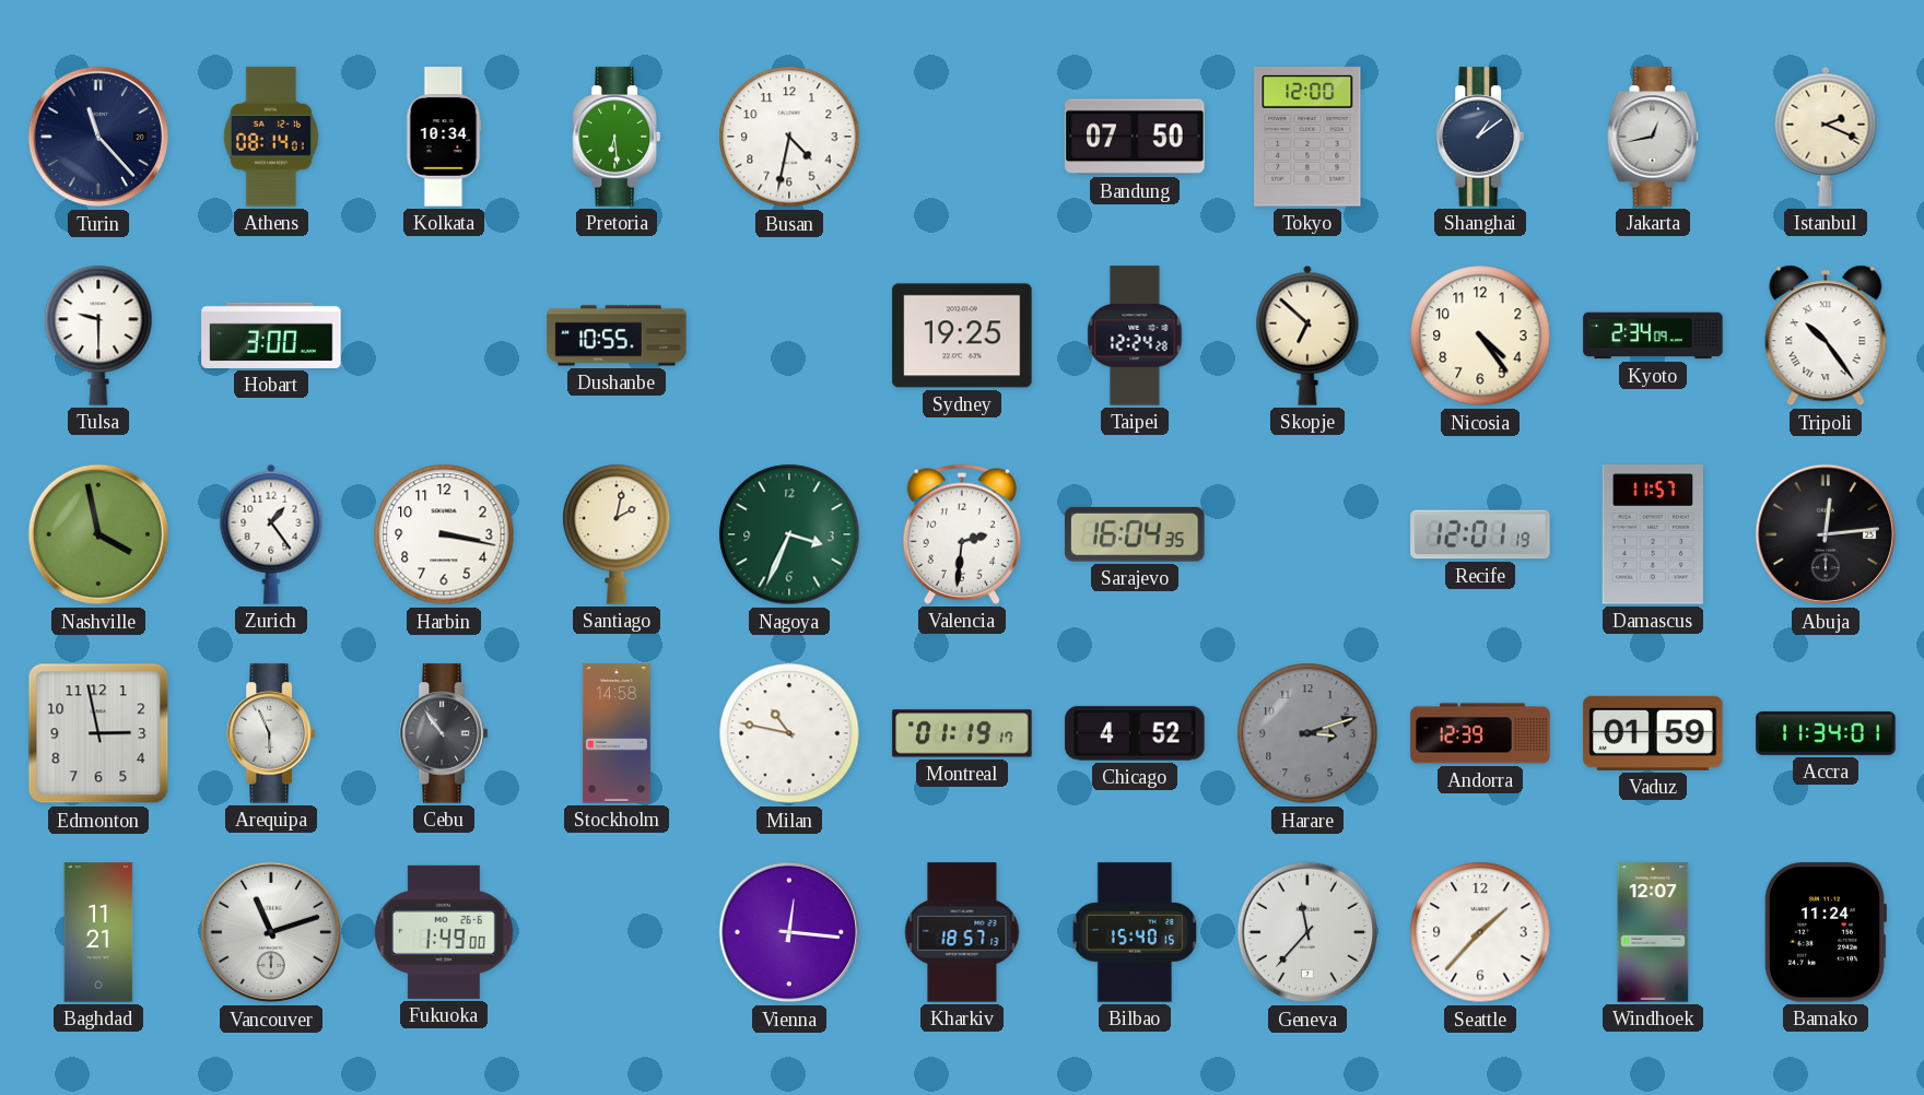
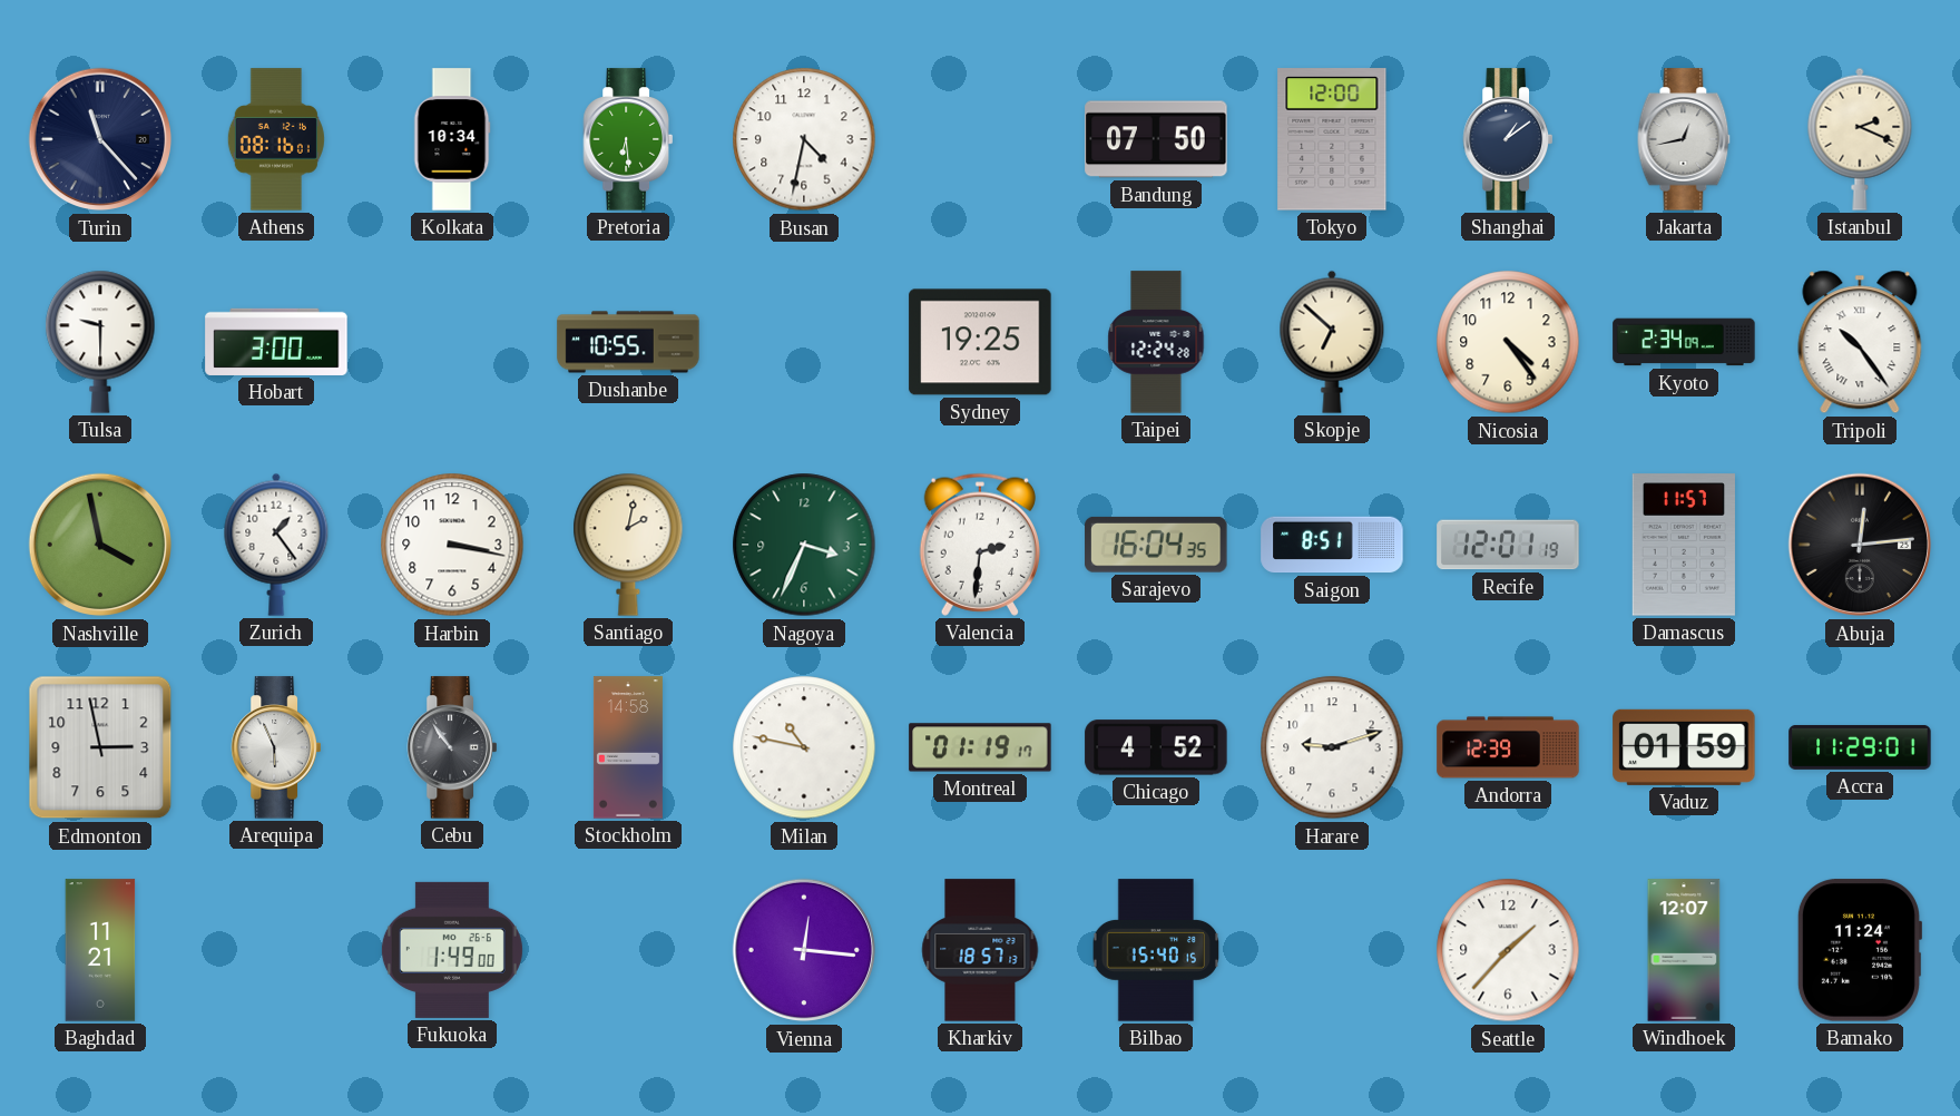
Athens: 08:14 -> 08:16 (276, 139)
Saigon: none -> 8:51 (1332, 545)
Harare: 3:12 -> 9:12 (1332, 747)
Harare dial: grey -> white (1332, 747)
Accra: 11:34 -> 11:29 (1860, 747)
Vancouver: 11:12 -> none (271, 932)
Geneva: 11:37 -> none (1307, 932)
